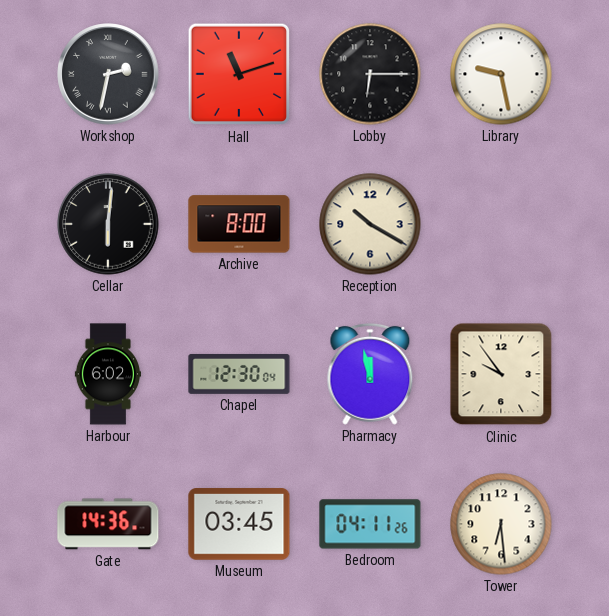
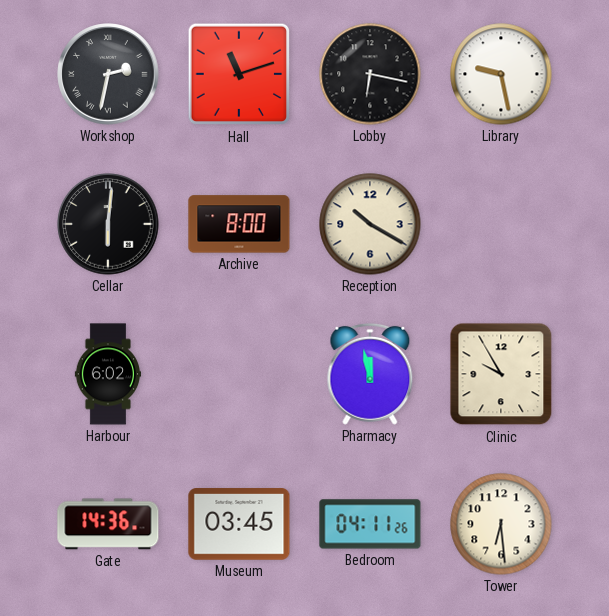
Lobby: 6:15 -> 6:17 (370, 74)
Chapel: 12:30 -> none (239, 374)
Clinic: 9:54 -> 9:55 (501, 374)
